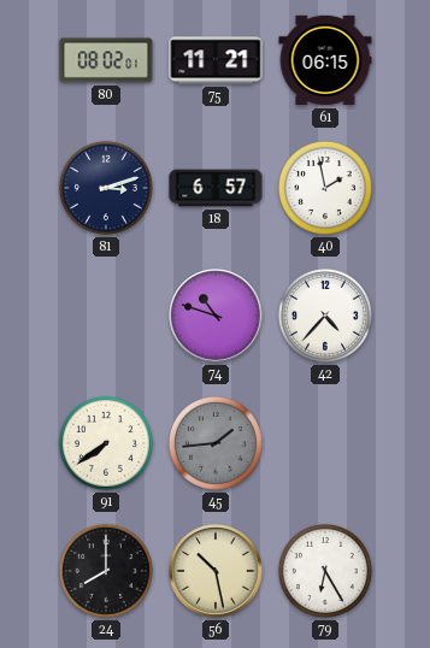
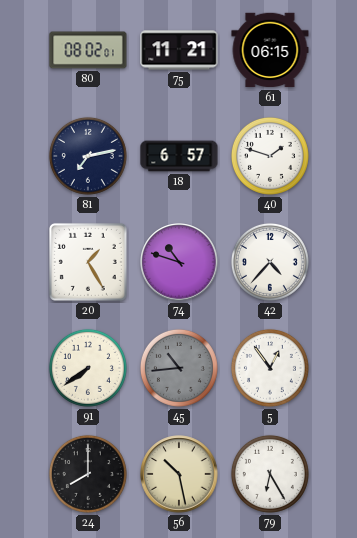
81: 3:12 -> 7:13 (88, 156)
40: 1:58 -> 1:48 (270, 156)
20: none -> 1:25 (88, 262)
45: 1:44 -> 10:44 (179, 368)
5: none -> 12:54 (270, 368)
